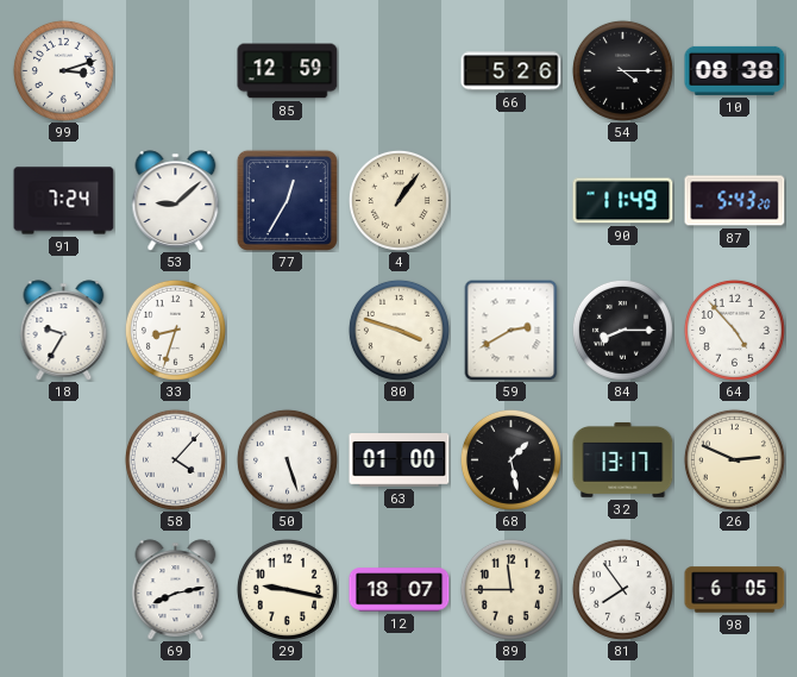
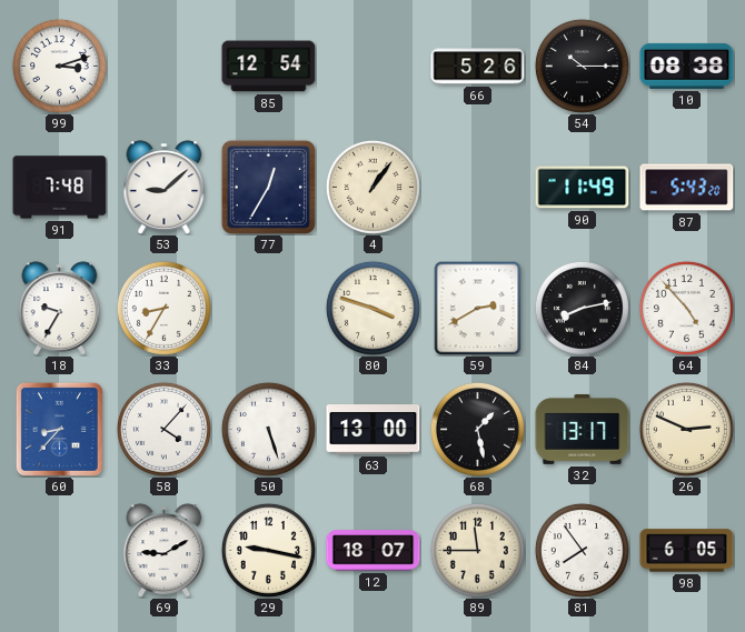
85: 12:59 -> 12:54 (269, 67)
54: 4:15 -> 10:15 (582, 66)
91: 7:24 -> 7:48 (60, 188)
33: 8:33 -> 8:35 (163, 308)
84: 8:15 -> 8:13 (582, 308)
60: none -> 8:37 (59, 429)
63: 01:00 -> 13:00 (374, 430)
69: 8:13 -> 9:10 (165, 551)
